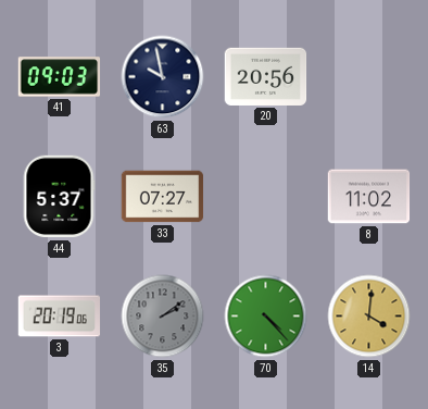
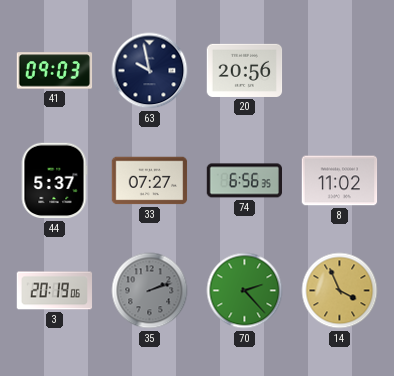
74: none -> 6:56 (244, 181)
35: 2:09 -> 2:12 (150, 291)
70: 4:23 -> 2:23 (245, 291)
14: 4:01 -> 3:56 (340, 291)
